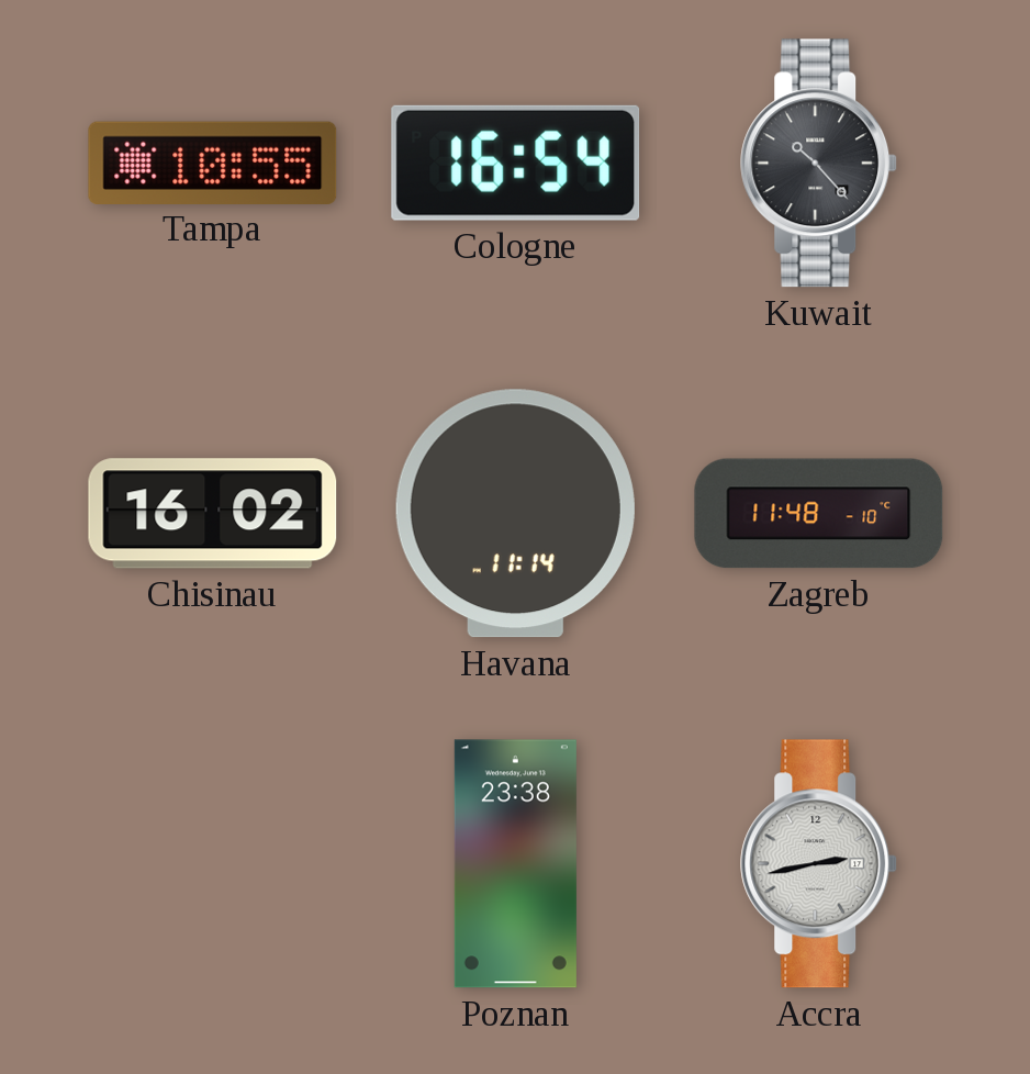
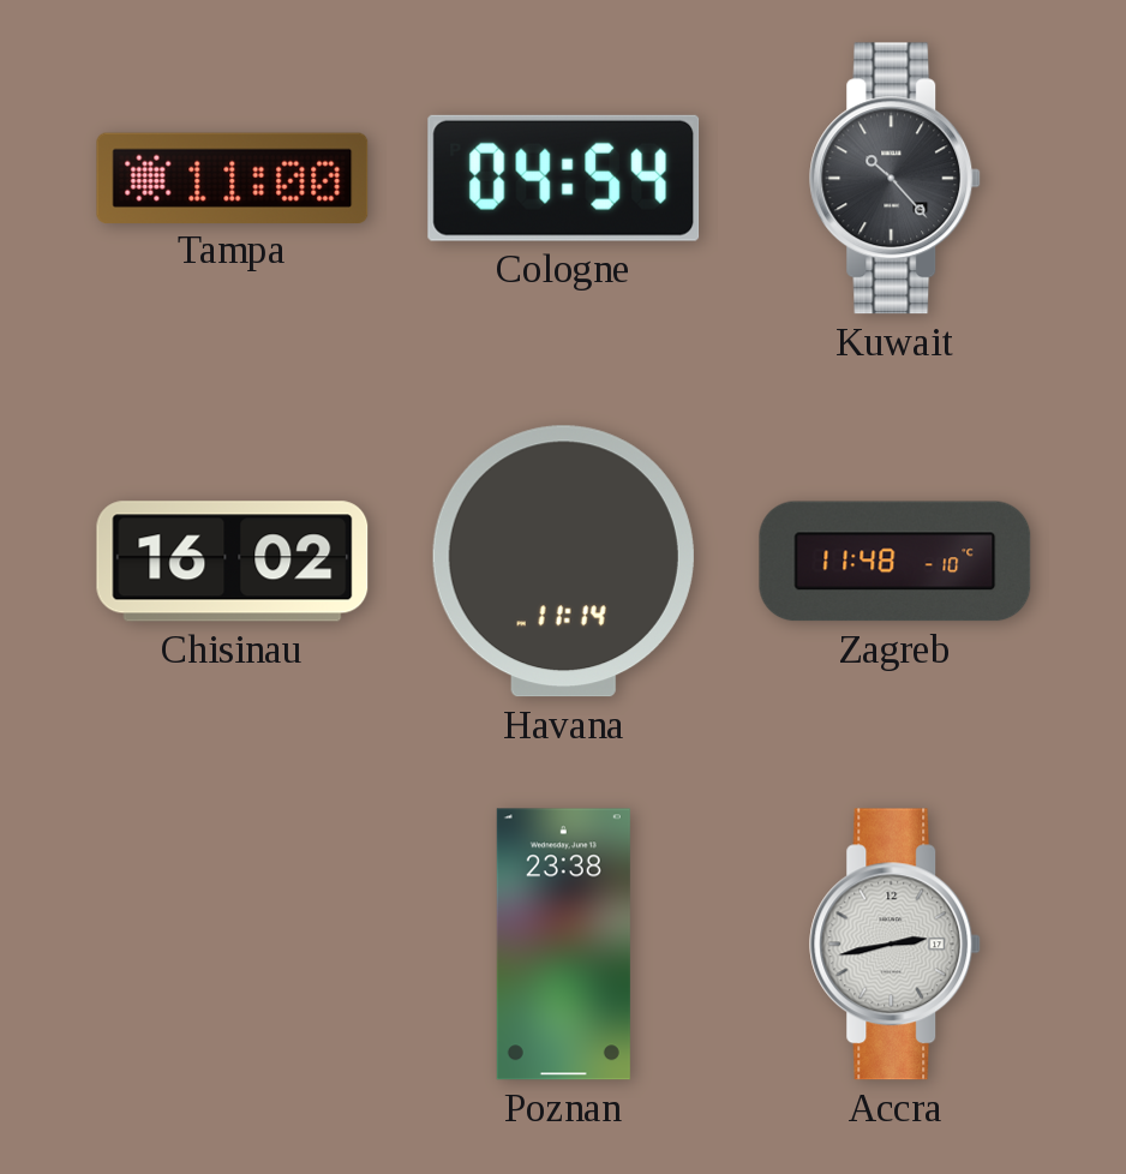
Tampa: 10:55 -> 11:00 (233, 178)
Cologne: 16:54 -> 04:54 (564, 178)
